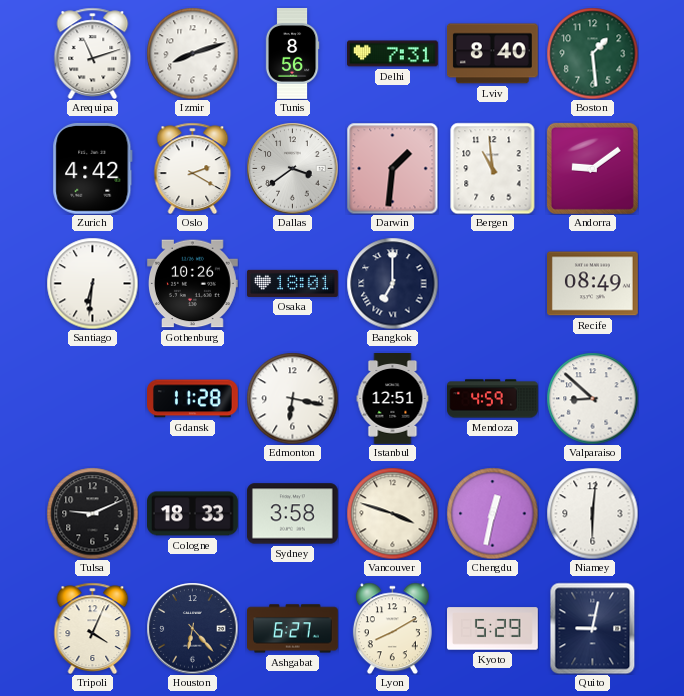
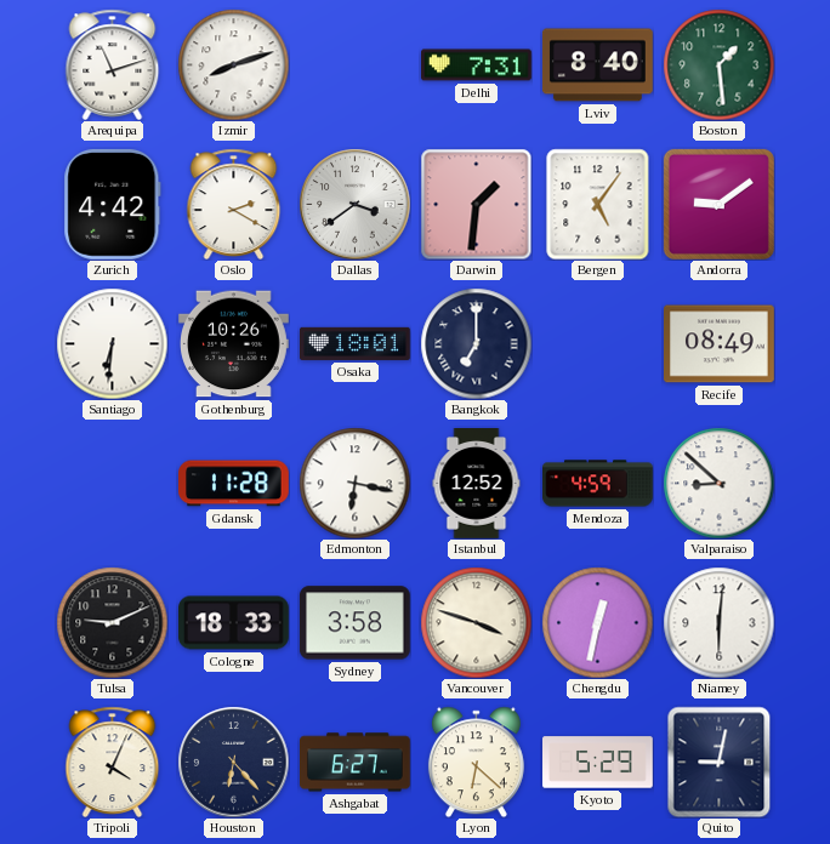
Tunis: 8:56 -> none (292, 54)
Bergen: 10:59 -> 5:06 (598, 204)
Istanbul: 12:51 -> 12:52 (477, 484)
Lyon: 8:10 -> 6:22 (476, 762)
